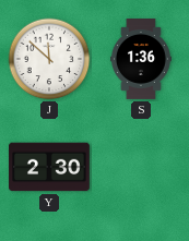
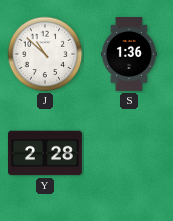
J: 11:52 -> 10:52 (45, 54)
Y: 2:30 -> 2:28 (46, 153)
